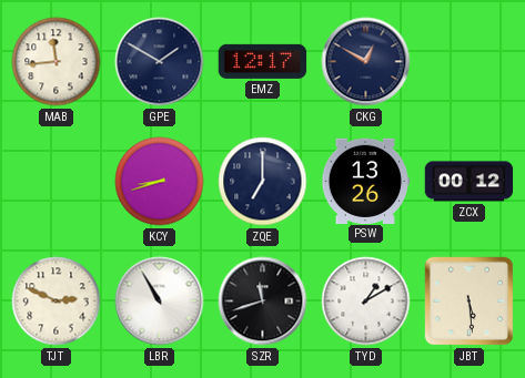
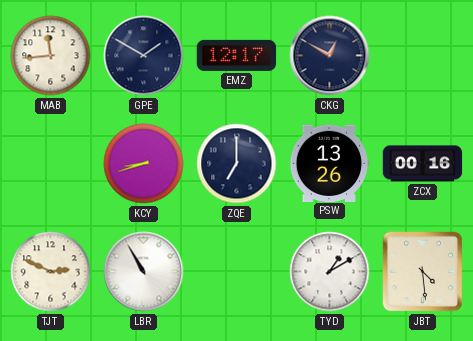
ZCX: 00:12 -> 00:16 (423, 164)
SZR: 11:42 -> none (263, 302)
JBT: 5:29 -> 4:29 (423, 272)
